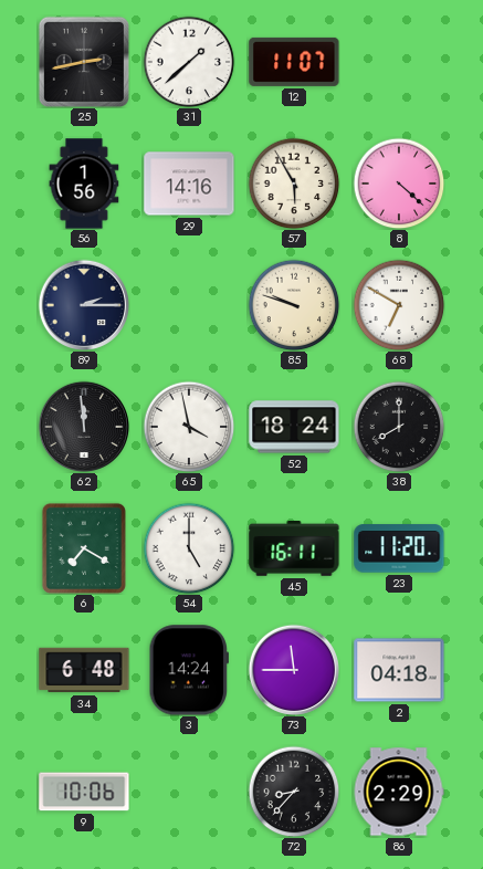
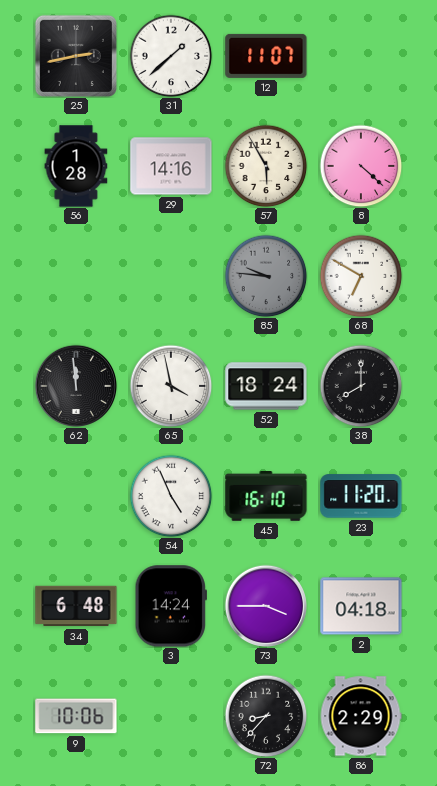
56: 1:56 -> 1:28 (76, 166)
89: 2:15 -> none (83, 304)
85: 9:48 -> 9:46 (266, 276)
85 dial: cream -> grey (266, 276)
6: 7:20 -> none (84, 548)
54: 5:00 -> 4:56 (171, 496)
45: 16:11 -> 16:10 (266, 497)
73: 11:45 -> 3:45 (265, 605)
